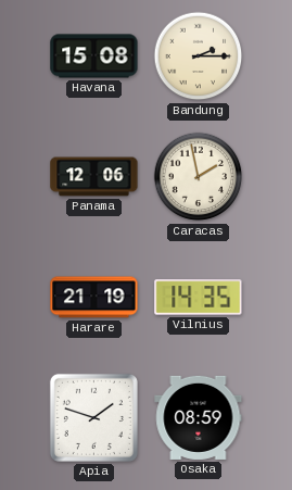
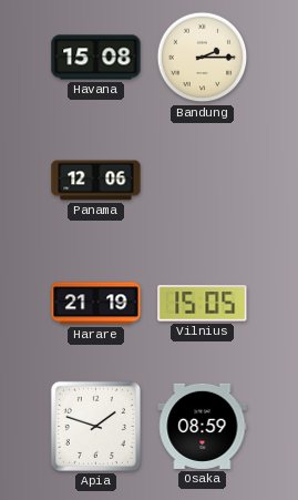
Caracas: 1:58 -> none (199, 177)
Vilnius: 14:35 -> 15:05 (203, 304)
